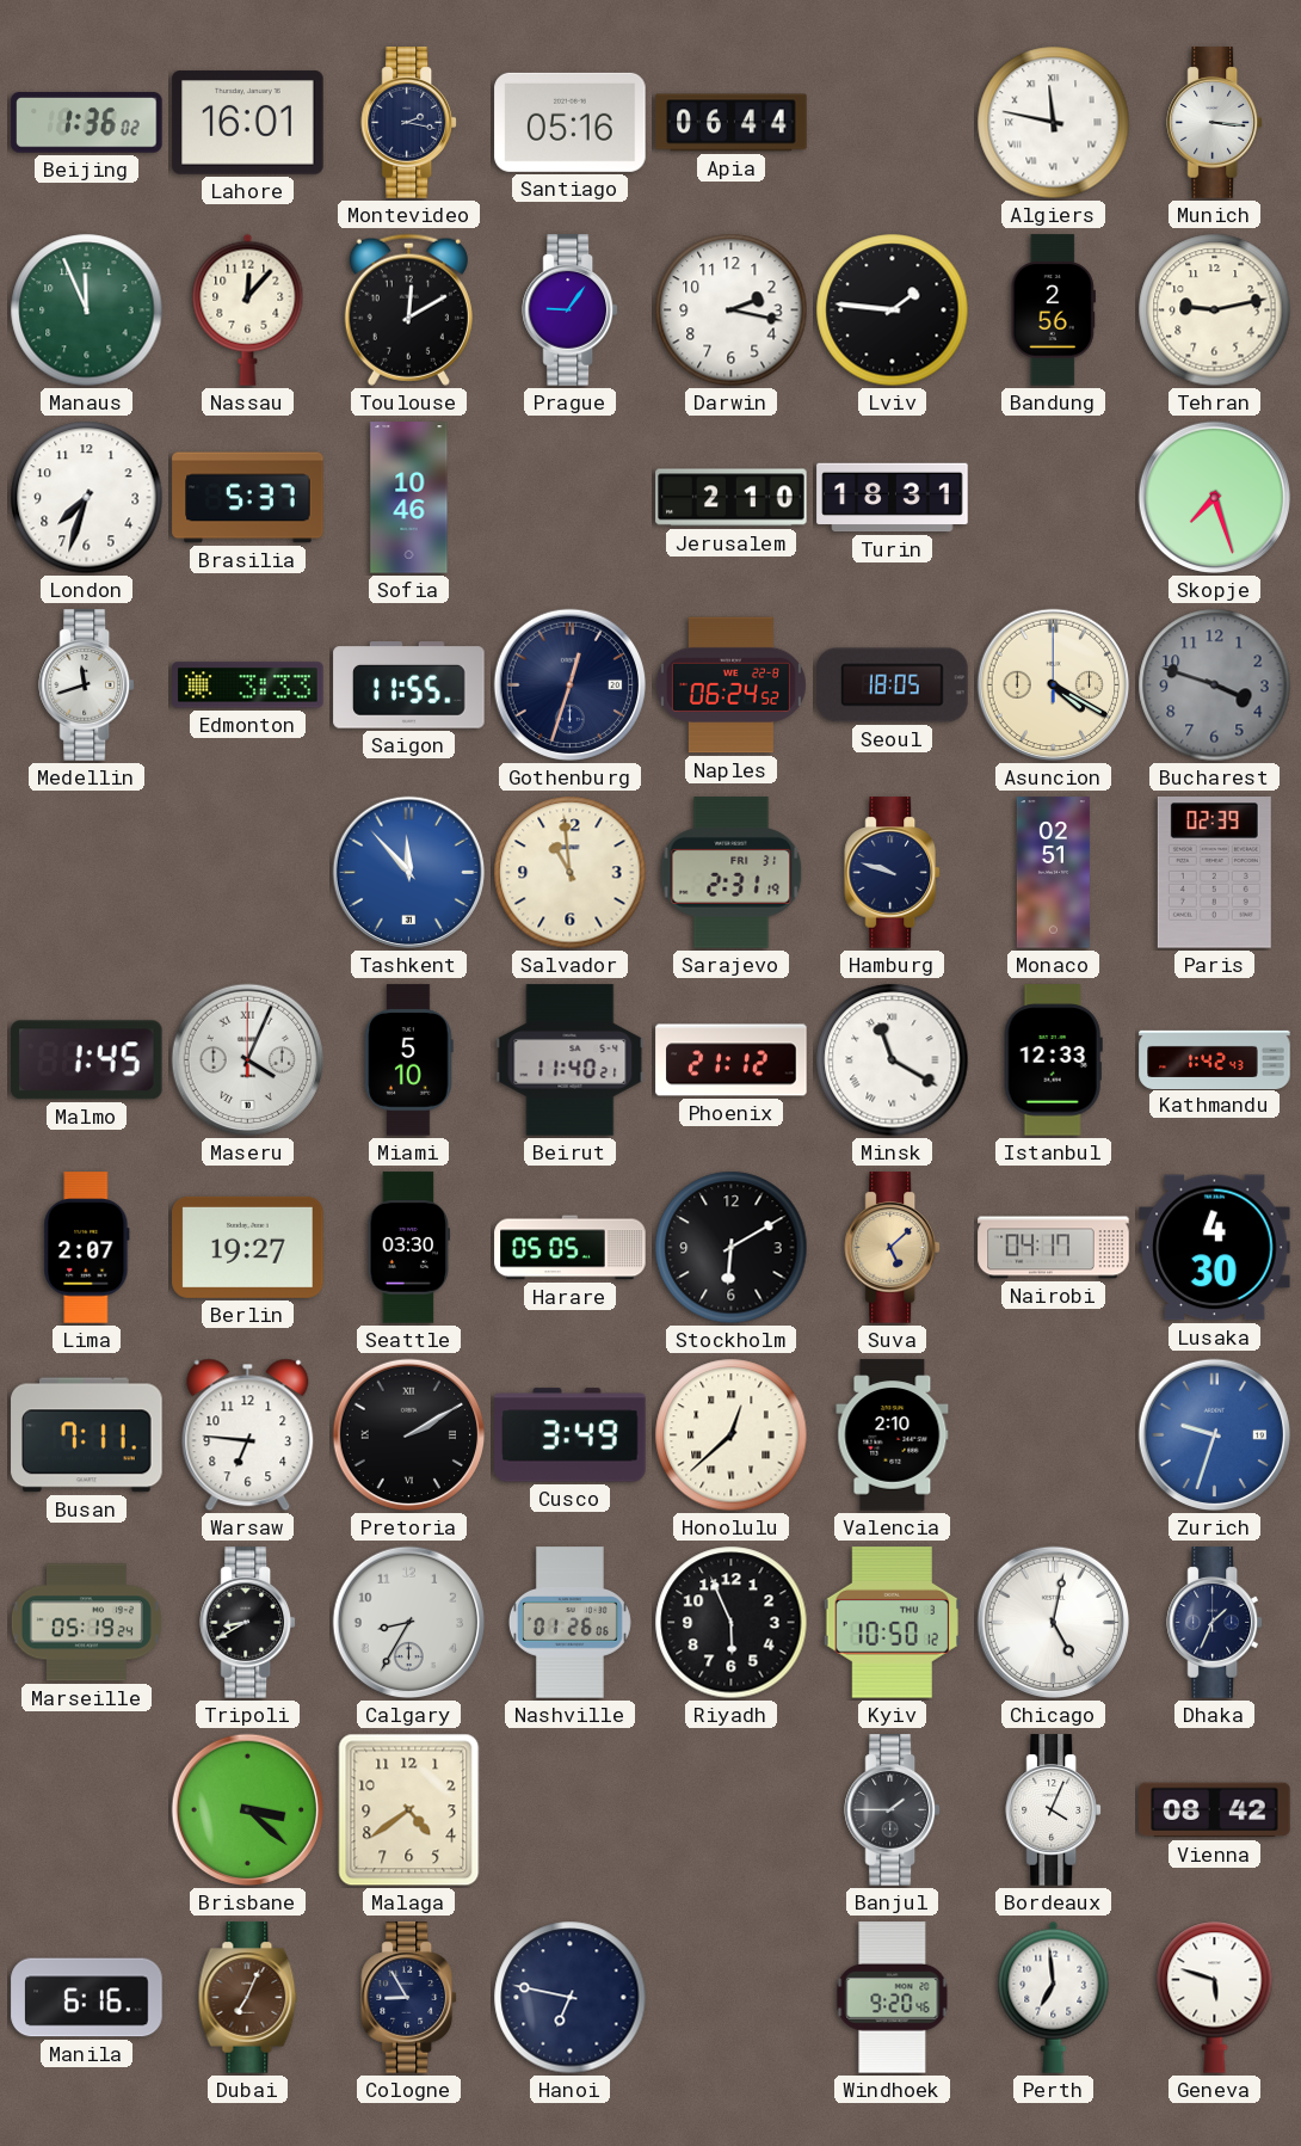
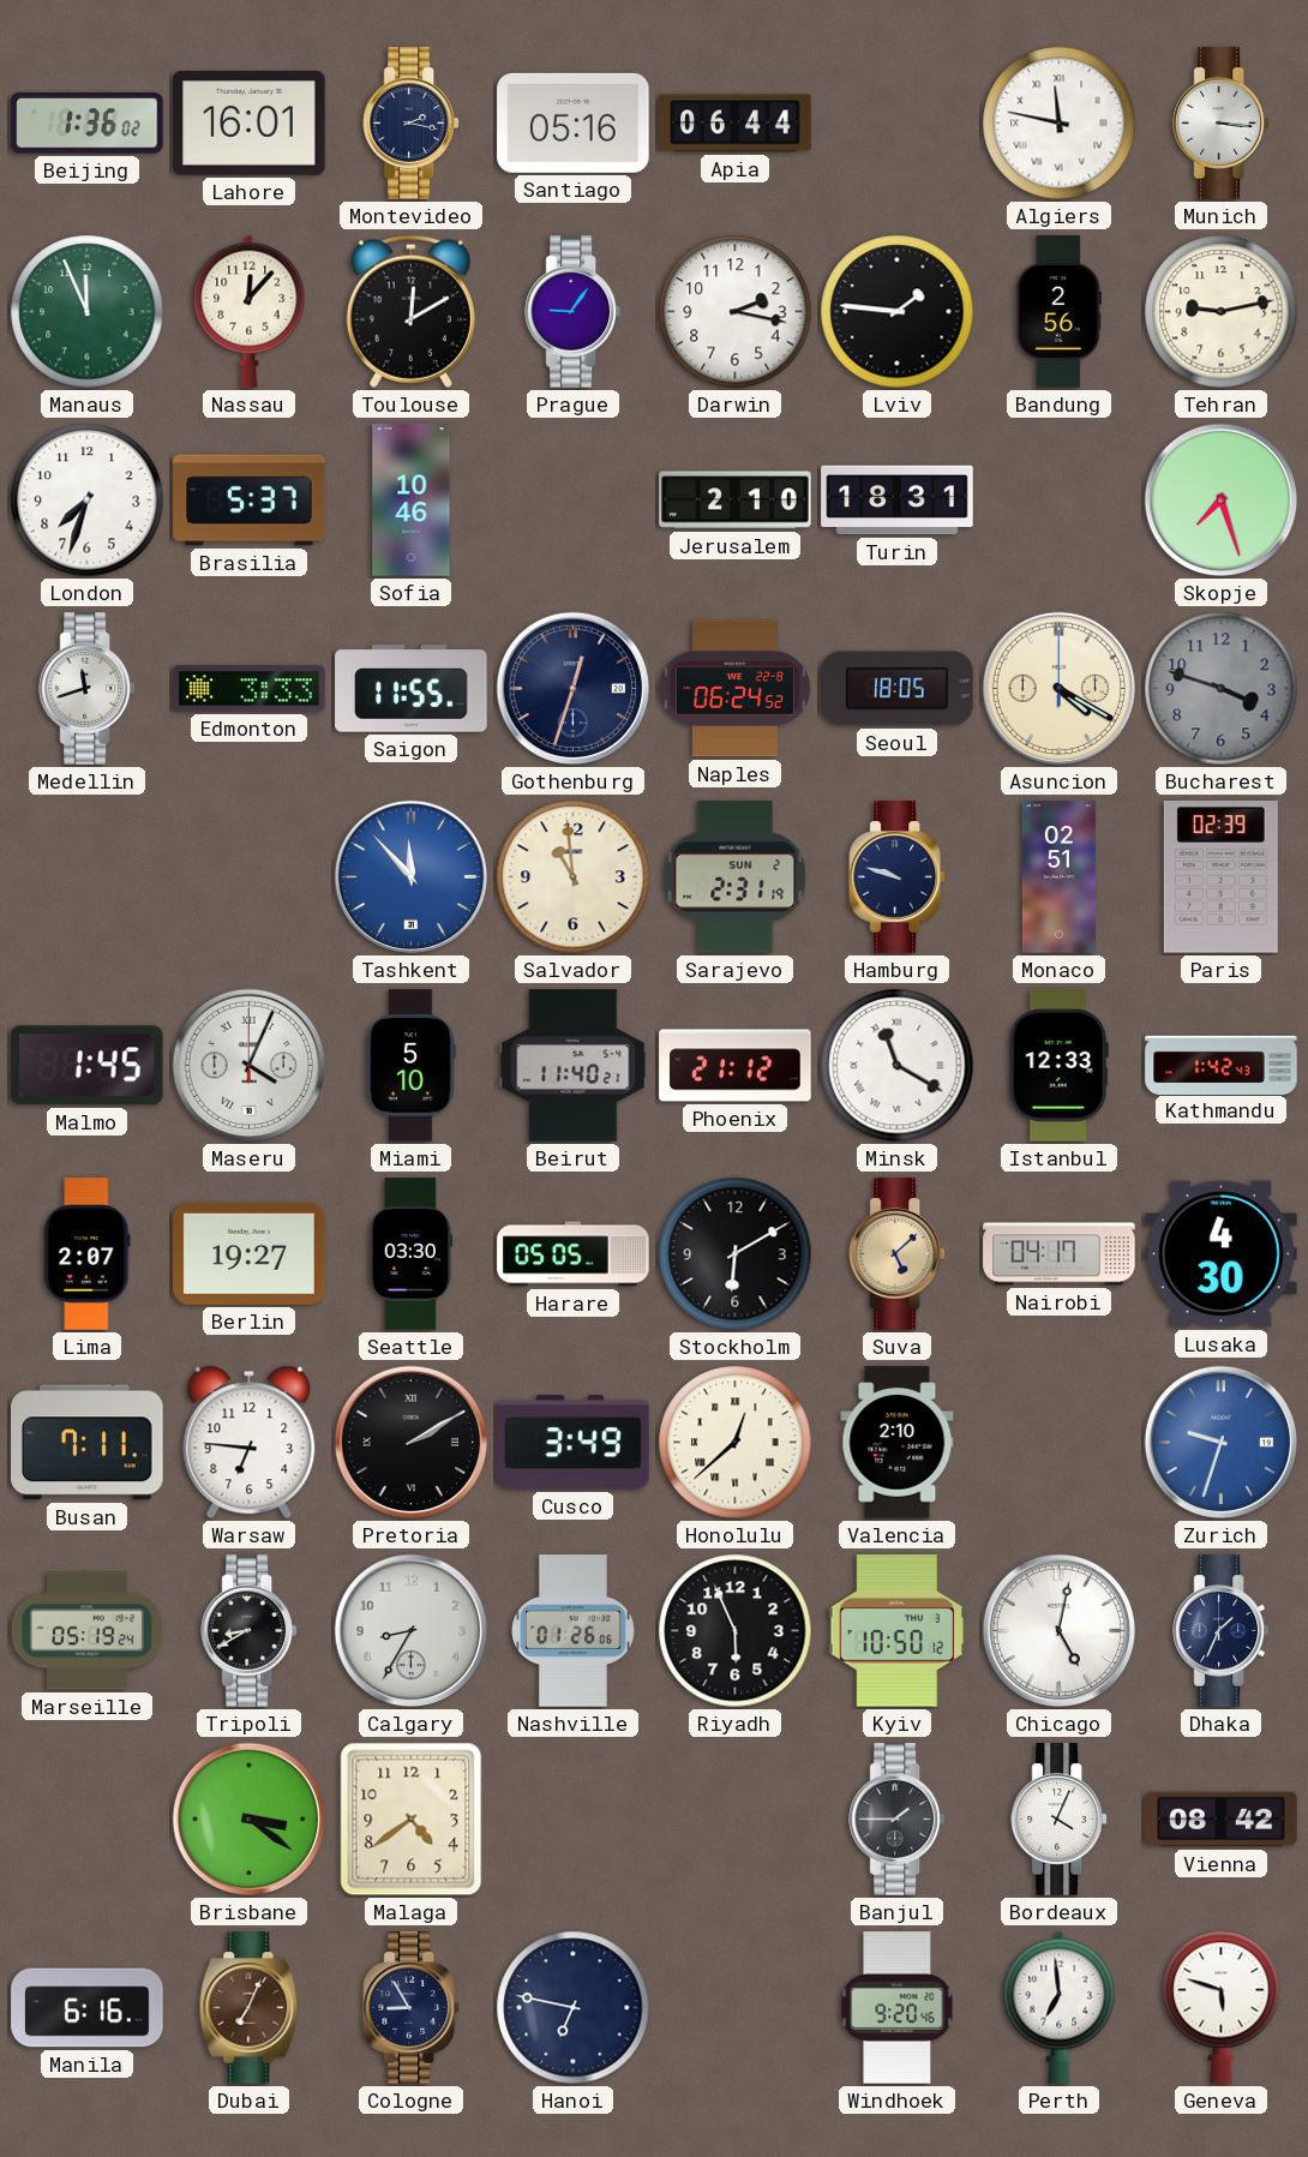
Sarajevo date: FRI 31 -> SUN 2 (736, 877)
Brisbane: 3:22 -> 3:21 (250, 1820)
